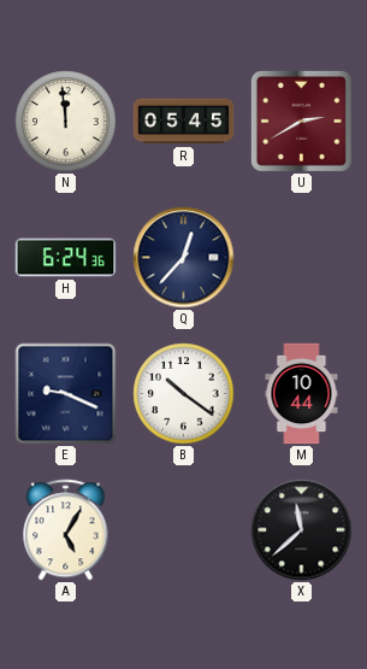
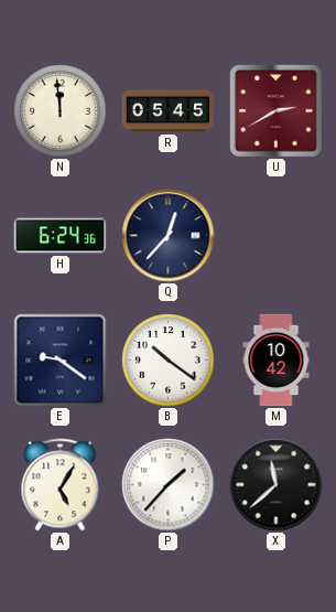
E: 9:19 -> 9:21 (61, 361)
M: 10:44 -> 10:42 (277, 361)
P: none -> 1:37 (169, 485)
